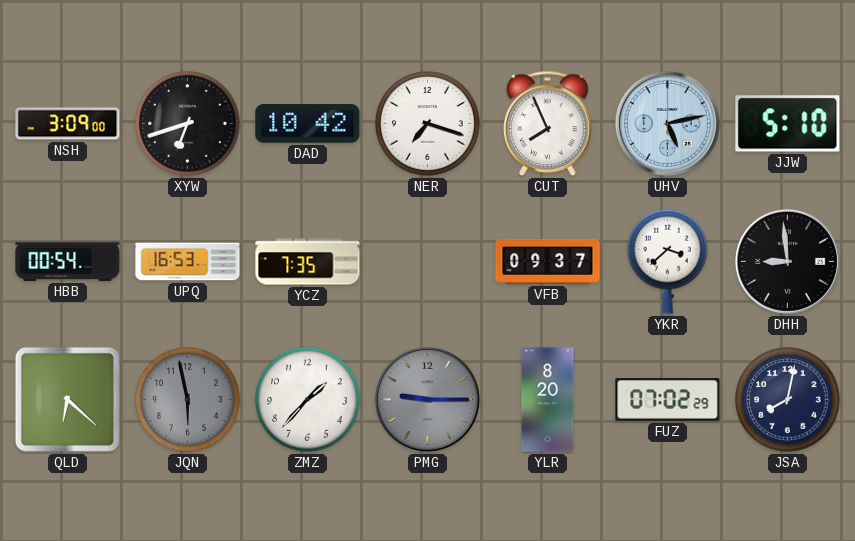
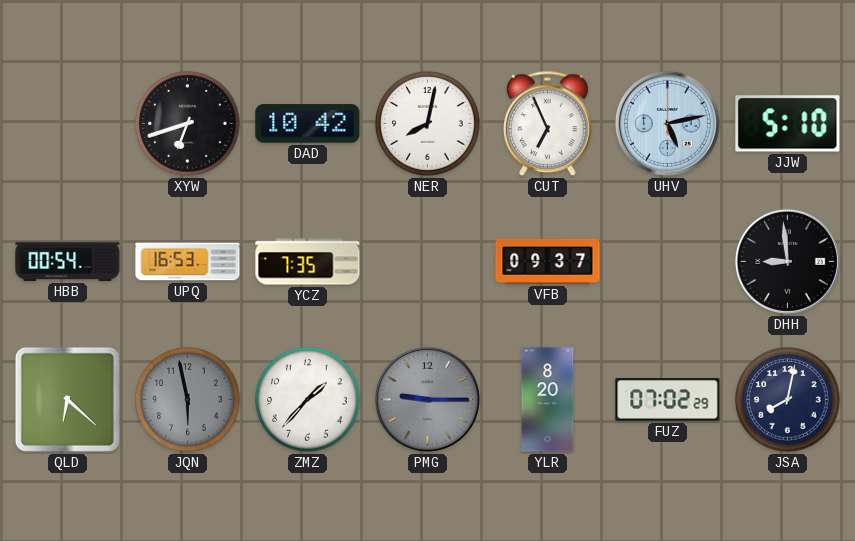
NSH: 3:09 -> none (68, 124)
NER: 7:18 -> 8:02 (428, 124)
CUT: 7:56 -> 6:56 (548, 124)
YKR: 3:38 -> none (668, 261)
